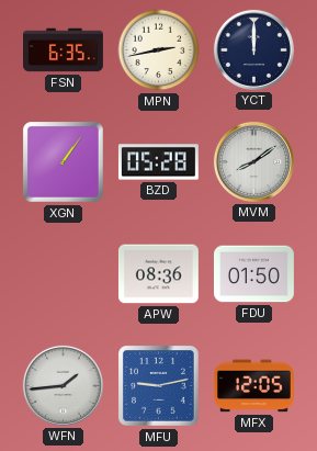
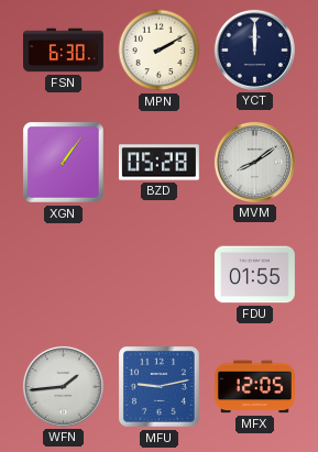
FSN: 6:35 -> 6:30 (64, 51)
MPN: 2:43 -> 2:10 (160, 51)
APW: 08:36 -> none (158, 274)
FDU: 01:50 -> 01:55 (254, 275)
